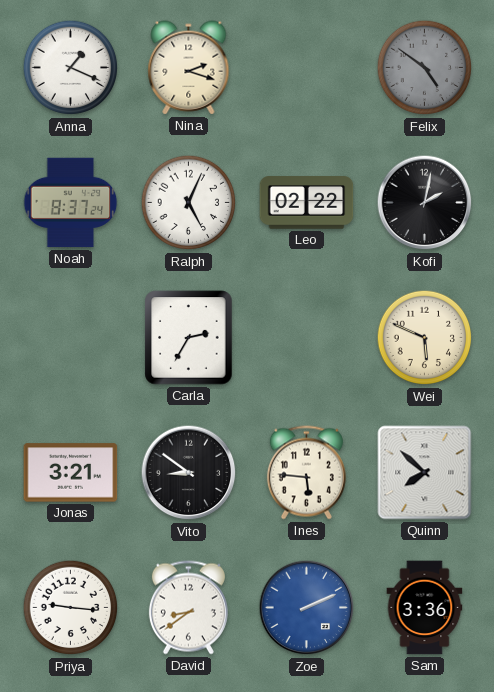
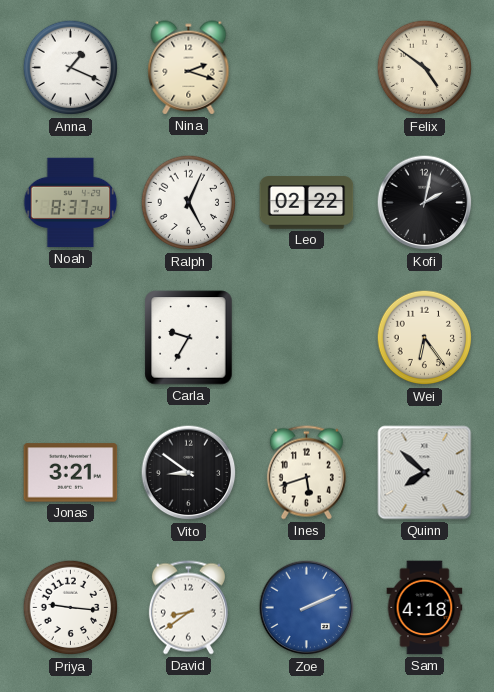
Felix dial: grey -> cream (425, 68)
Carla: 2:35 -> 9:35 (189, 338)
Wei: 5:49 -> 6:24 (425, 338)
Ines: 5:46 -> 5:42 (306, 473)
Sam: 3:36 -> 4:18 (425, 608)
